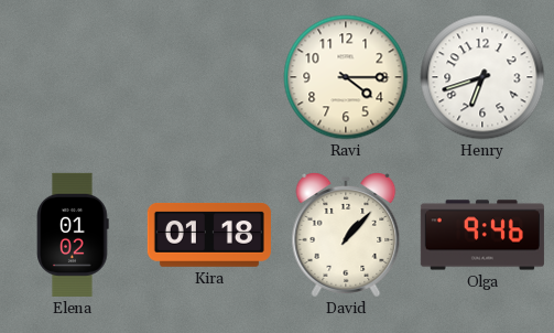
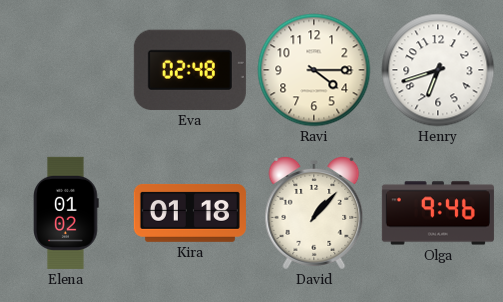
Eva: none -> 02:48 (190, 70)
